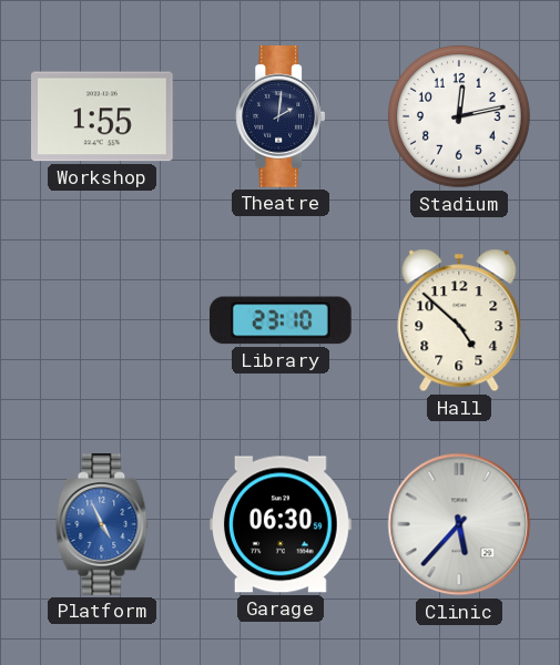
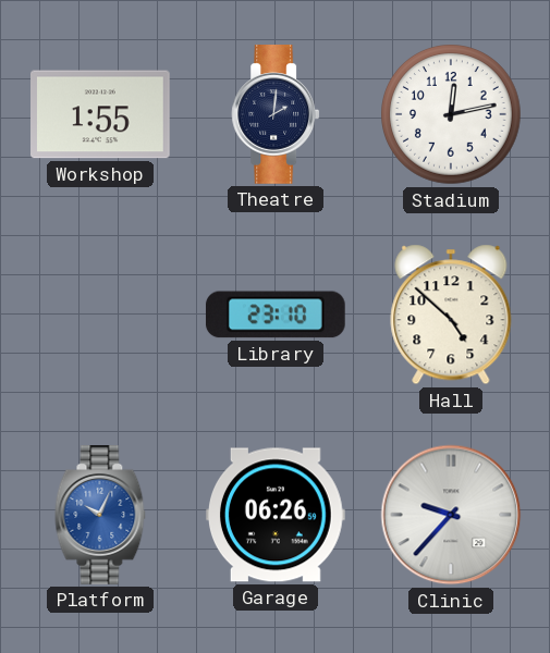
Platform: 4:56 -> 10:04 (100, 516)
Garage: 06:30 -> 06:26 (276, 515)
Clinic: 5:37 -> 9:37 (451, 515)
